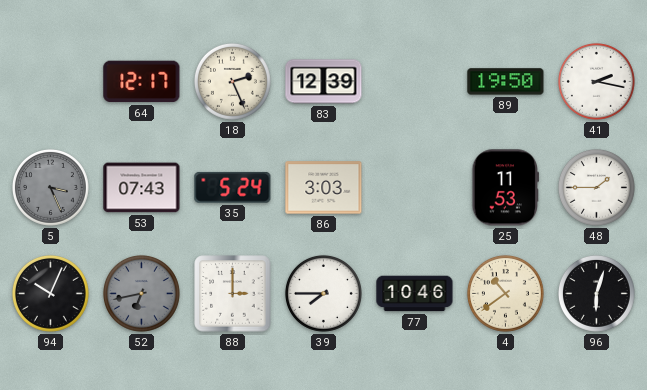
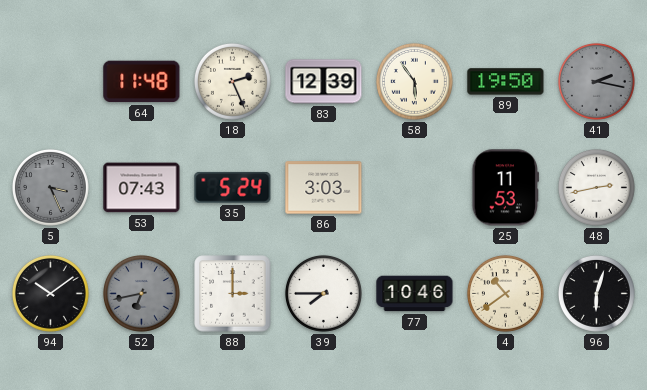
64: 12:17 -> 11:48 (142, 82)
58: none -> 5:54 (414, 81)
41 dial: white -> grey (596, 81)
48: 1:45 -> 2:43 (596, 187)
94: 10:04 -> 10:09 (50, 293)
